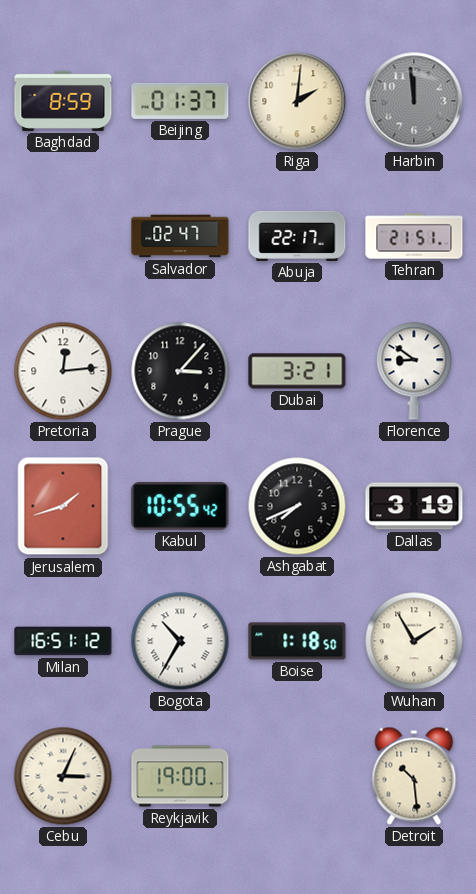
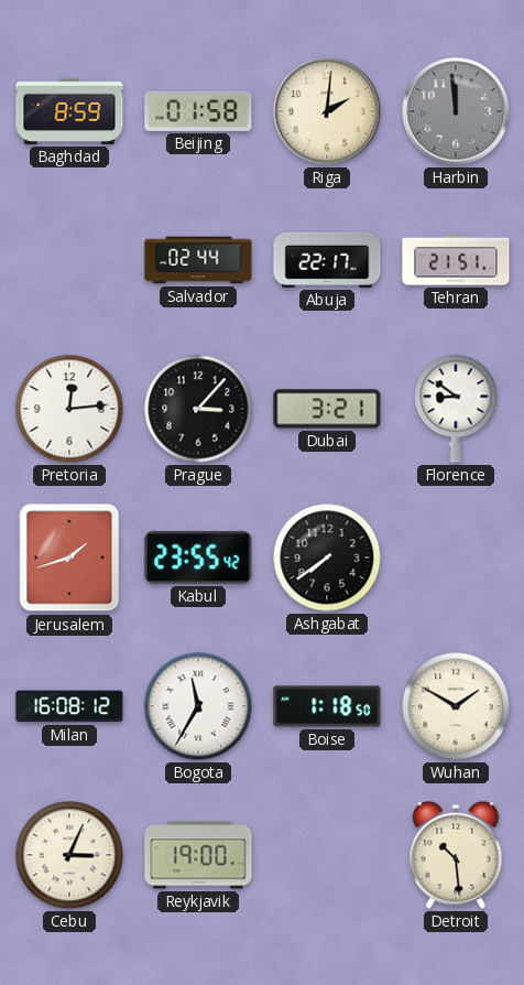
Beijing: 01:37 -> 01:58 (198, 111)
Salvador: 02:47 -> 02:44 (198, 260)
Kabul: 10:55 -> 23:55 (198, 558)
Ashgabat: 7:41 -> 7:39 (327, 558)
Dallas: 3:19 -> none (414, 506)
Milan: 16:51 -> 16:08 (69, 706)
Bogota: 10:35 -> 11:35 (198, 706)
Wuhan: 1:55 -> 1:50 (456, 706)
